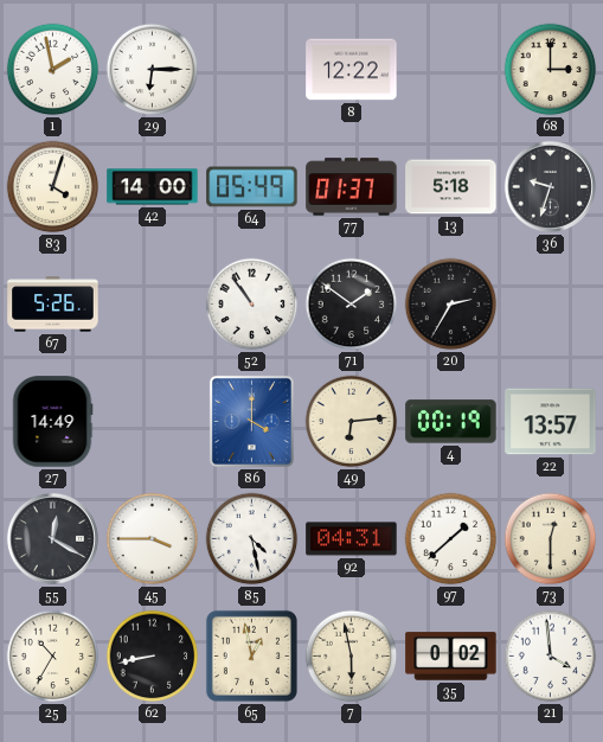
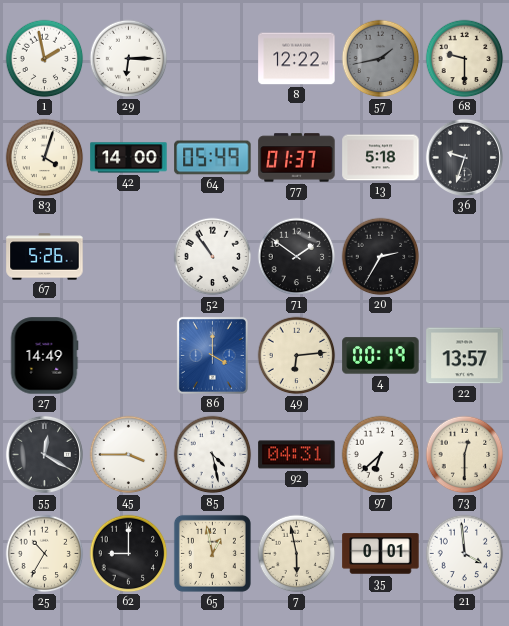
57: none -> 1:43 (381, 59)
68: 3:00 -> 9:30 (465, 59)
97: 1:38 -> 6:38 (381, 455)
62: 8:43 -> 9:00 (129, 554)
35: 0:02 -> 0:01 (381, 554)
